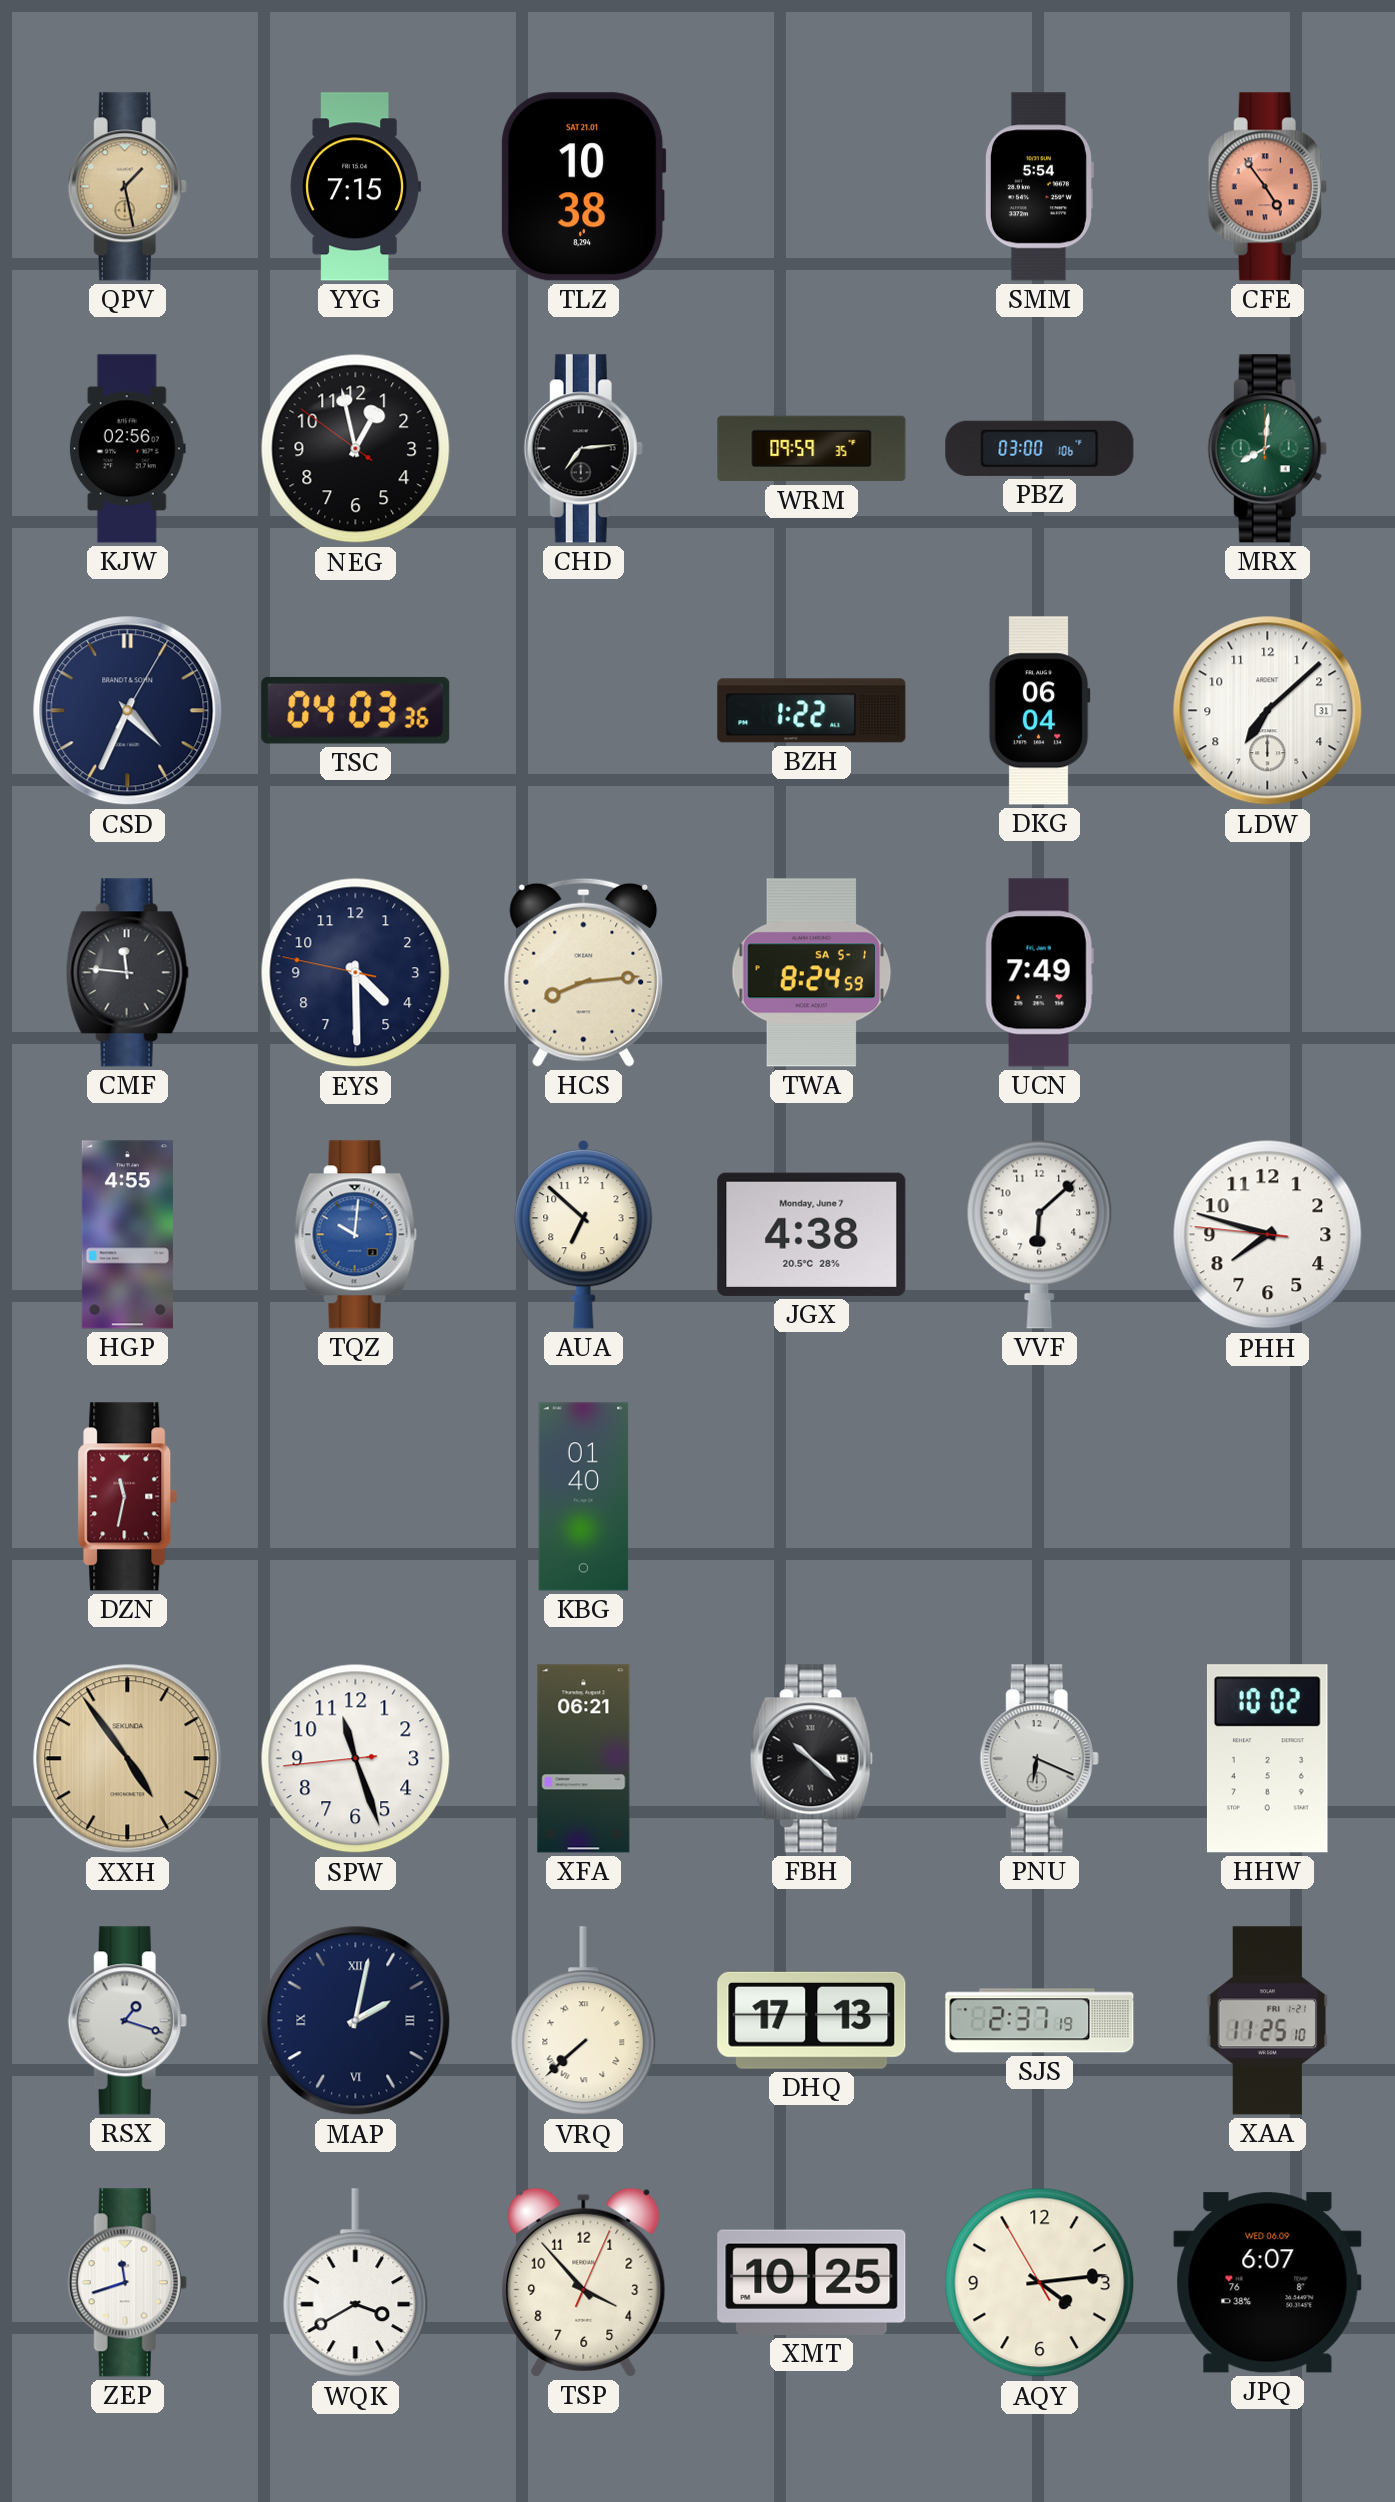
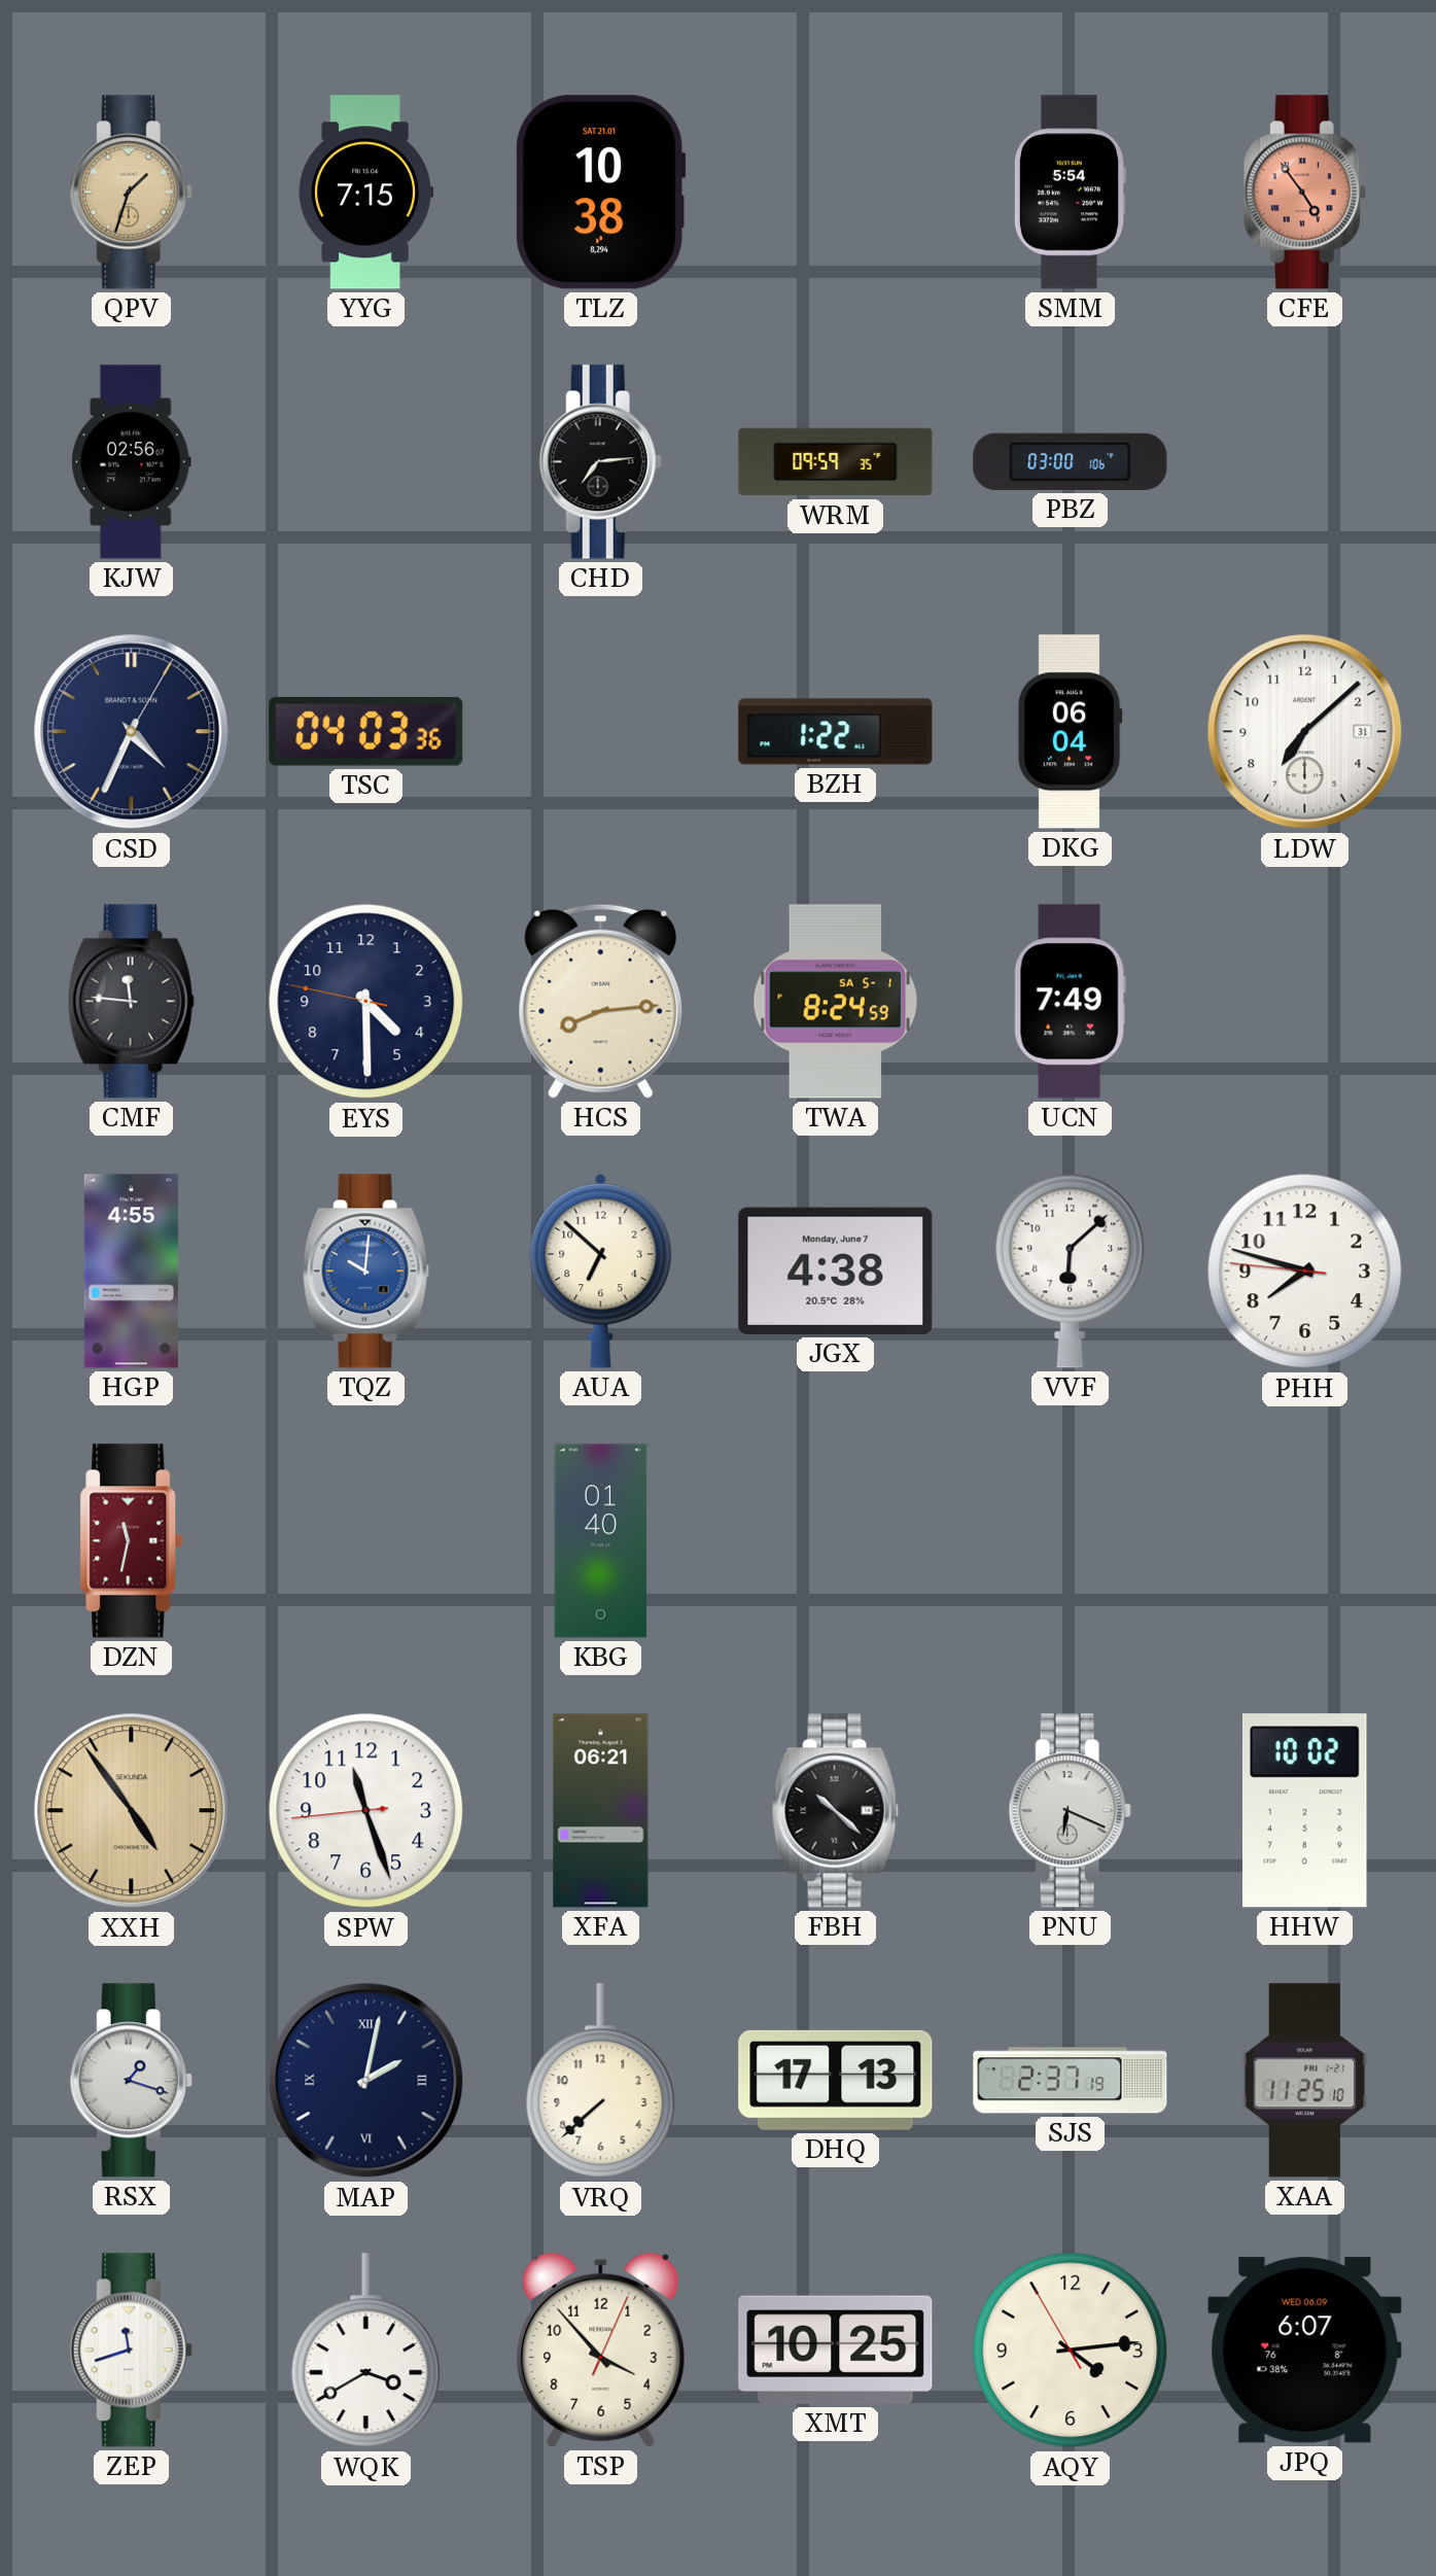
QPV: 1:28 -> 1:33 (131, 193)
NEG: 12:57 -> none (356, 449)
MRX: 8:01 -> none (1267, 449)
VRQ numerals: Roman -> Arabic (601, 2081)
